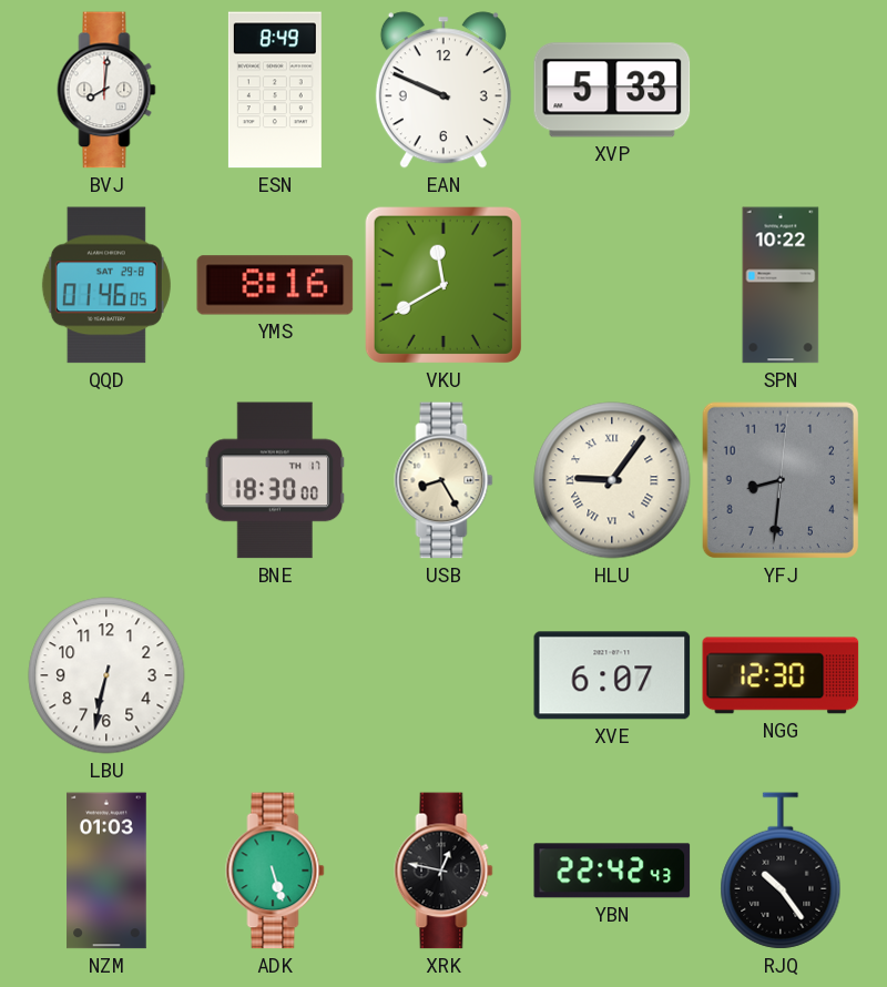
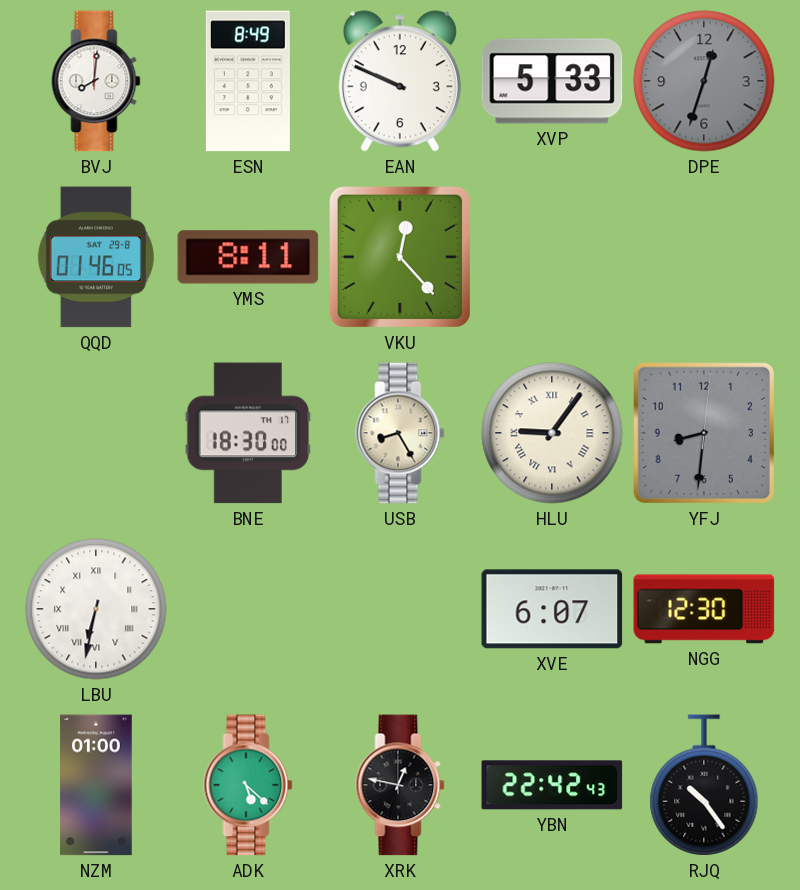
DPE: none -> 12:33 (704, 81)
YMS: 8:16 -> 8:11 (248, 257)
VKU: 11:40 -> 12:23 (400, 257)
SPN: 10:22 -> none (781, 285)
LBU numerals: Arabic -> Roman (96, 609)
NZM: 01:03 -> 01:00 (96, 785)
ADK: 5:27 -> 5:22 (248, 785)
